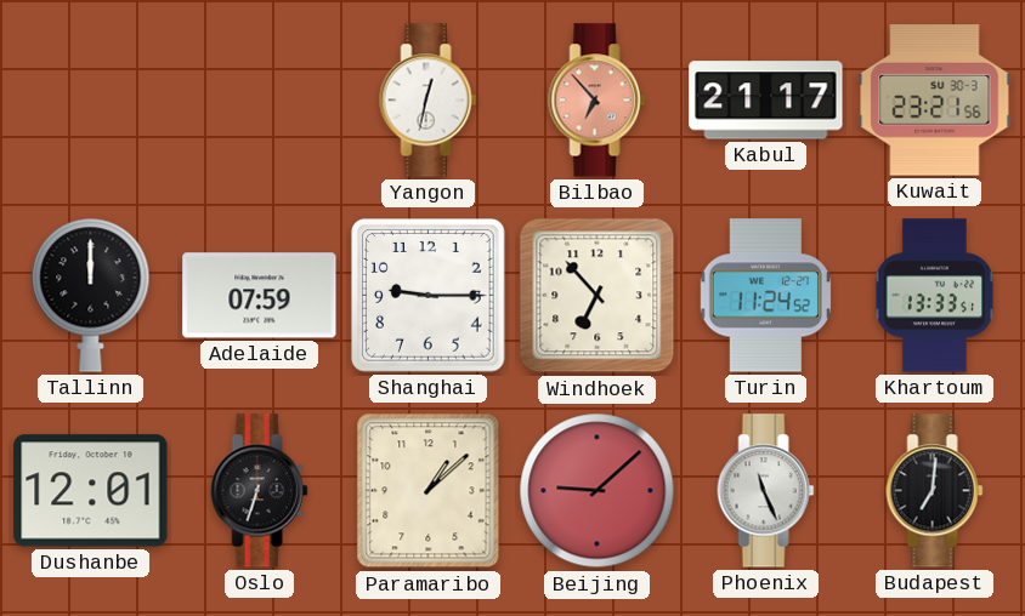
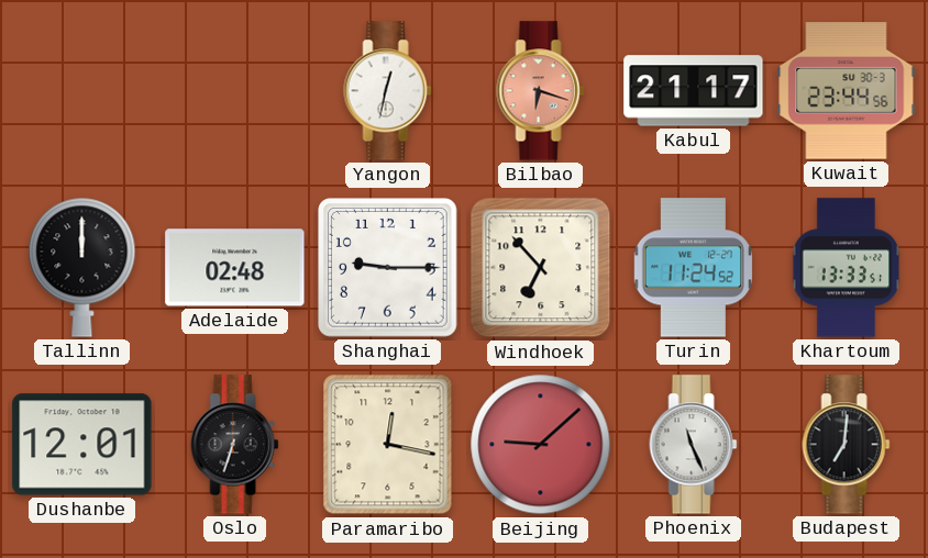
Bilbao: 6:53 -> 6:18 (541, 91)
Kuwait: 23:21 -> 23:44 (847, 91)
Adelaide: 07:59 -> 02:48 (235, 268)
Paramaribo: 1:08 -> 12:17 (388, 445)
